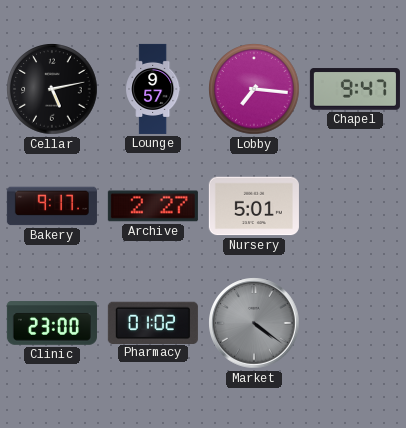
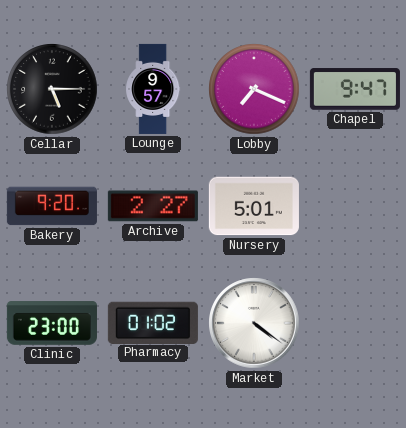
Cellar: 5:13 -> 5:15 (52, 89)
Lobby: 7:16 -> 7:19 (254, 89)
Bakery: 9:17 -> 9:20 (52, 206)
Market dial: grey -> white (254, 323)
